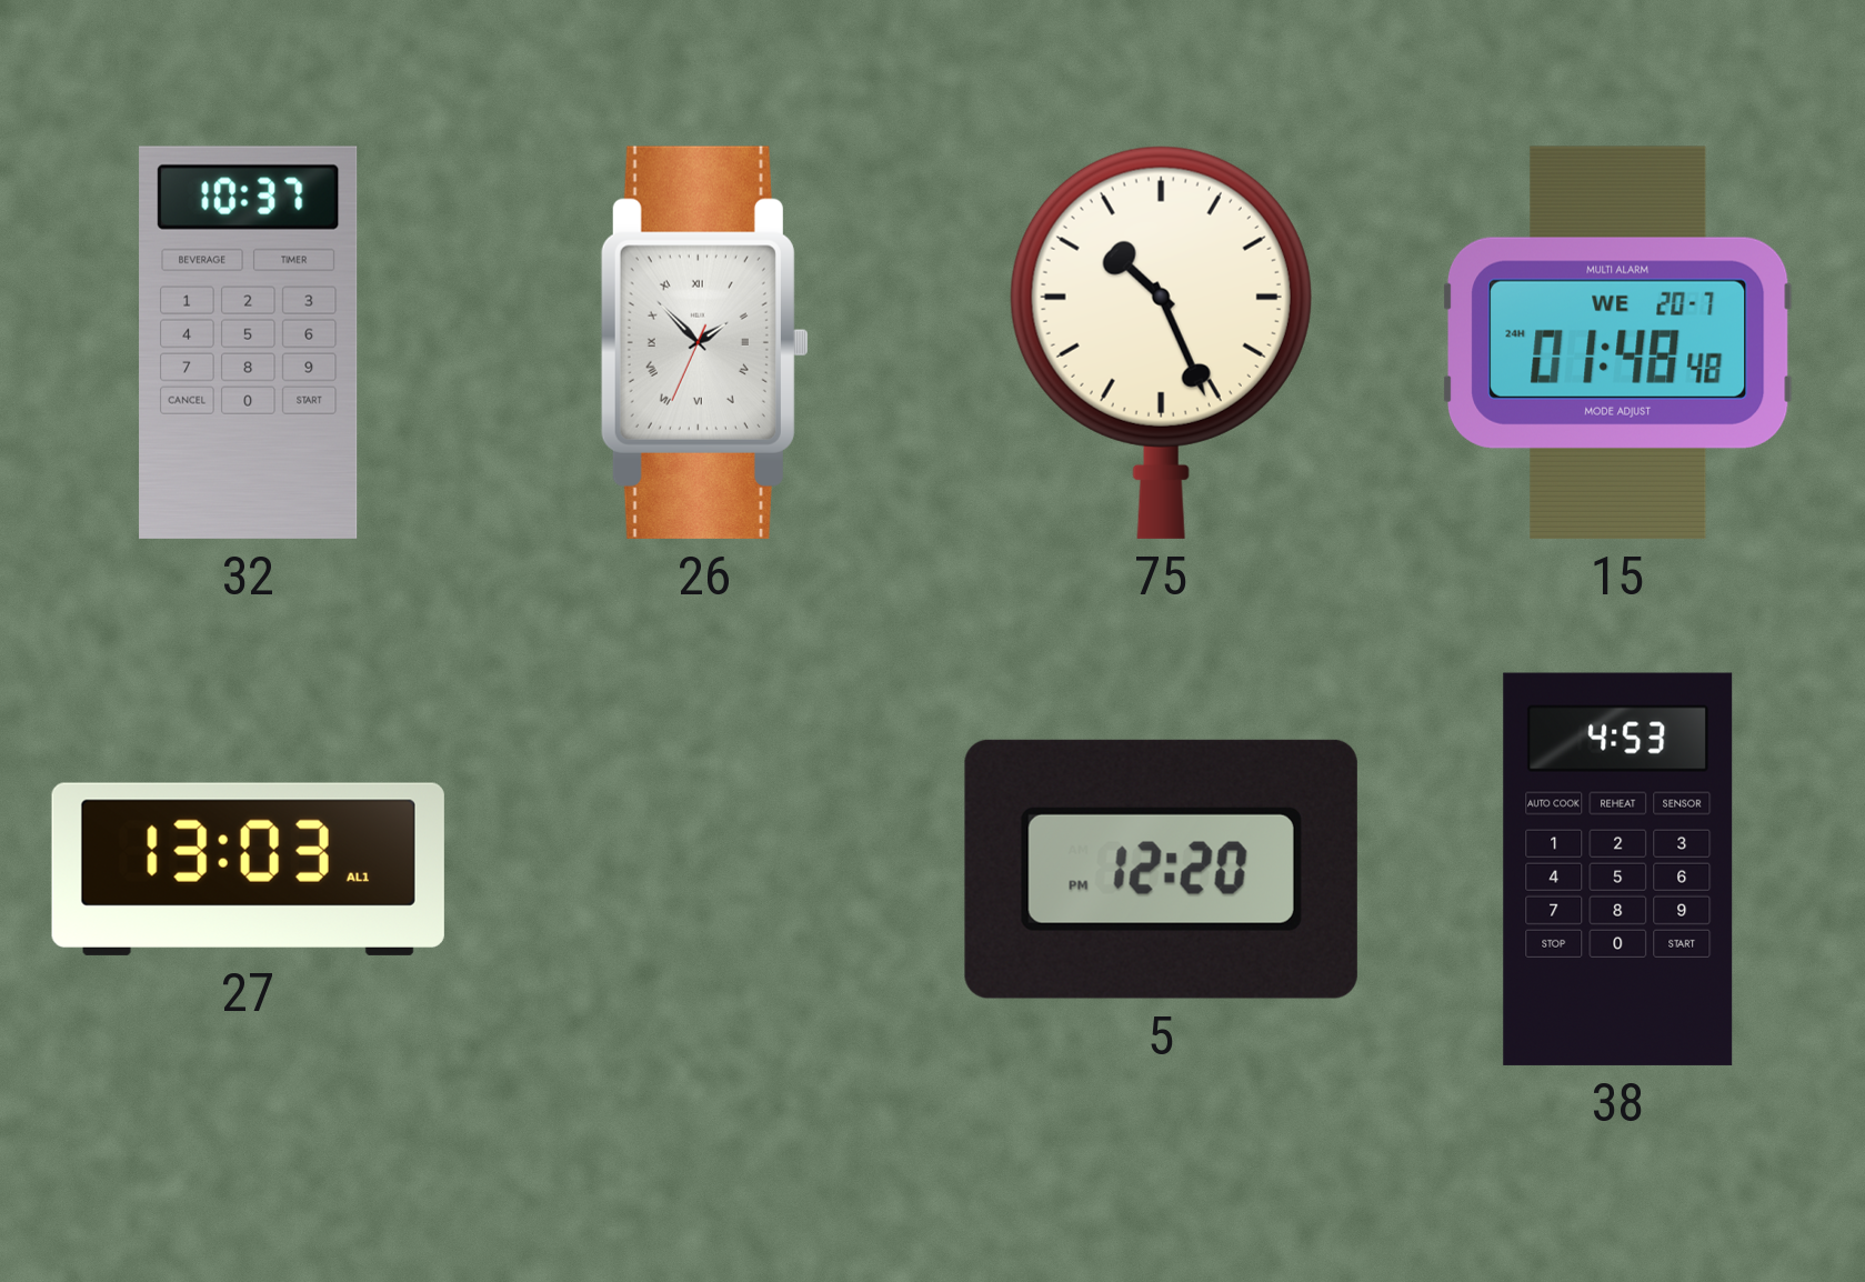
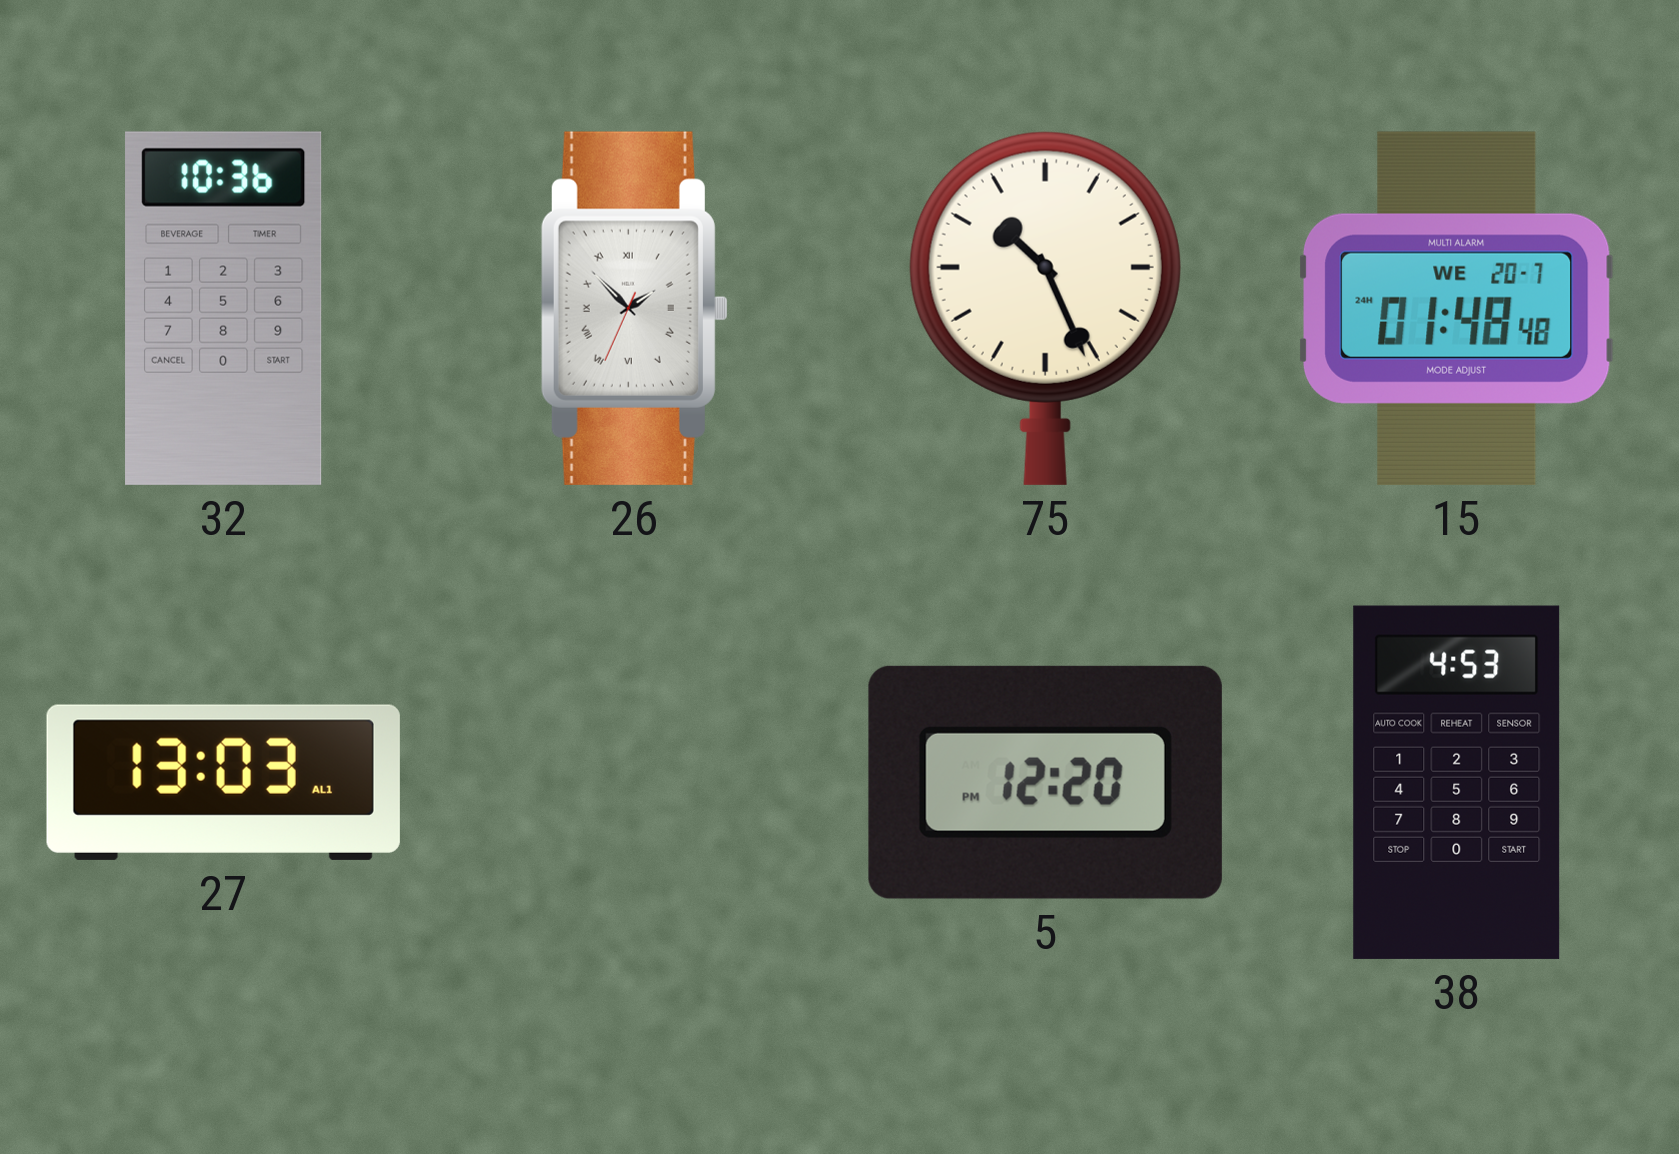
32: 10:37 -> 10:36 (224, 308)
